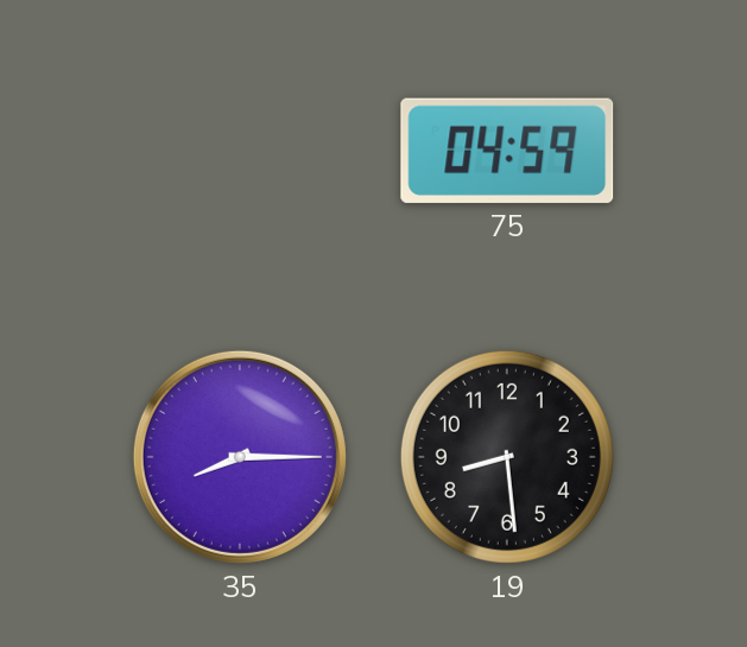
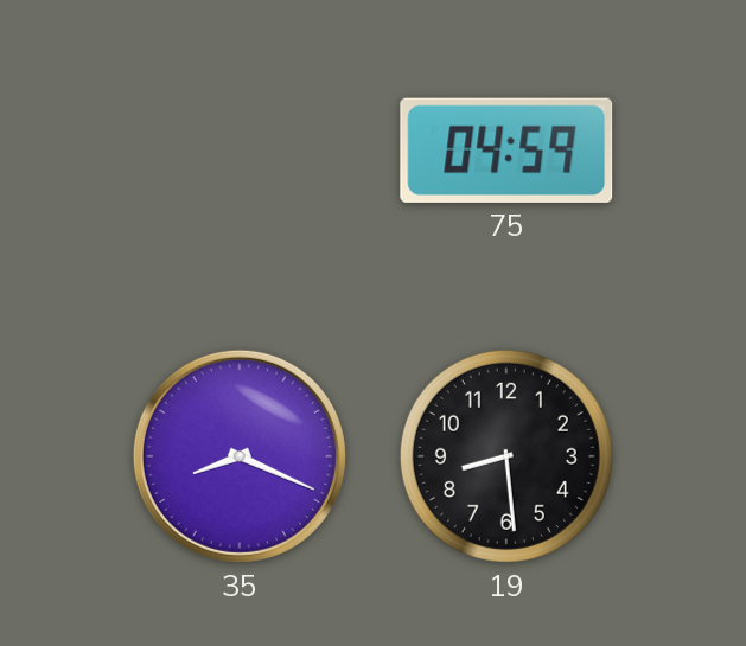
35: 8:15 -> 8:19 (240, 456)
